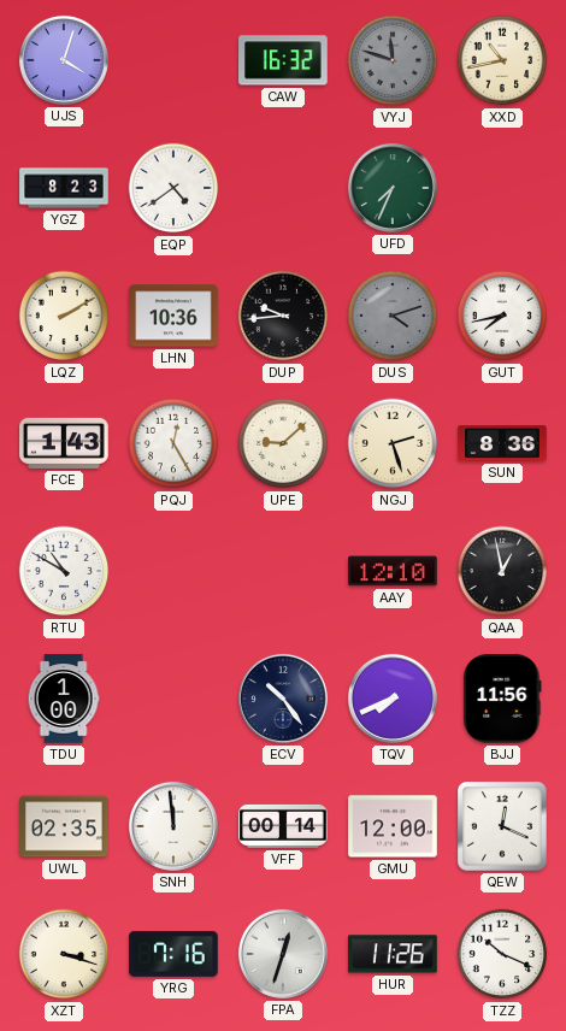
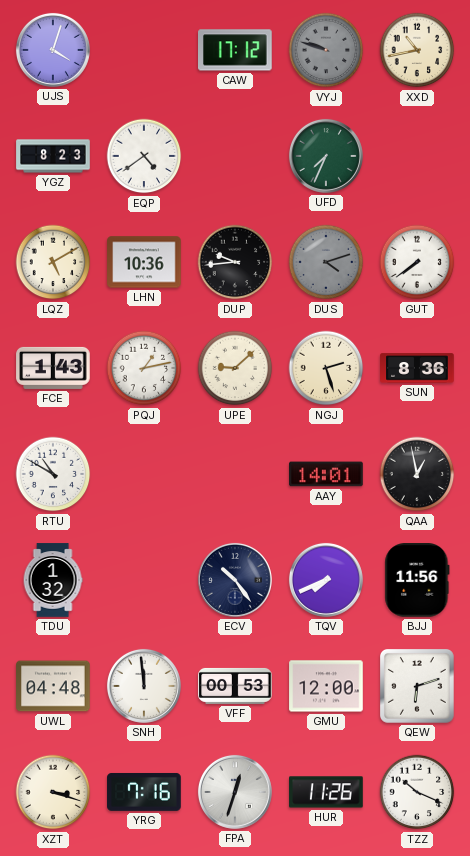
CAW: 16:32 -> 17:12 (235, 50)
VYJ: 11:48 -> 9:48 (326, 50)
LQZ: 2:10 -> 5:10 (53, 262)
GUT: 7:43 -> 7:39 (417, 262)
PQJ: 12:25 -> 1:13 (144, 368)
AAY: 12:10 -> 14:01 (326, 474)
TDU: 1:00 -> 1:32 (53, 580)
UWL: 02:35 -> 04:48 (53, 686)
VFF: 00:14 -> 00:53 (235, 686)
QEW: 12:19 -> 6:12 (418, 687)
